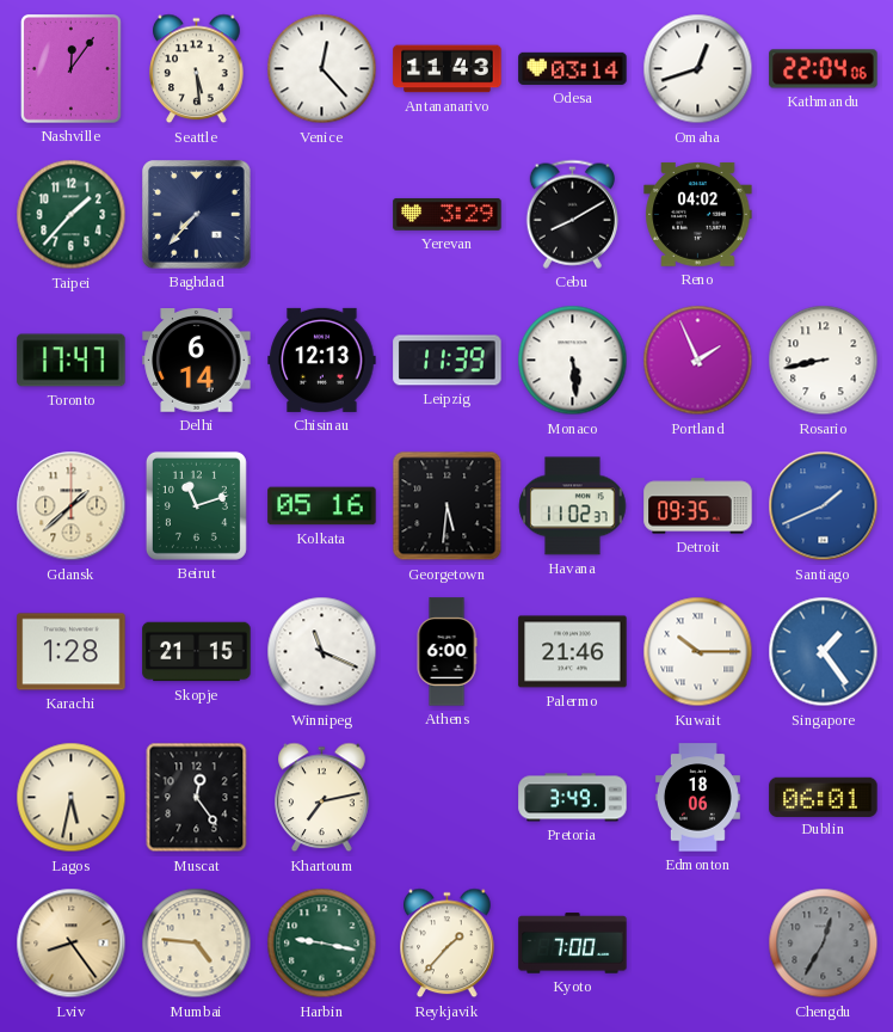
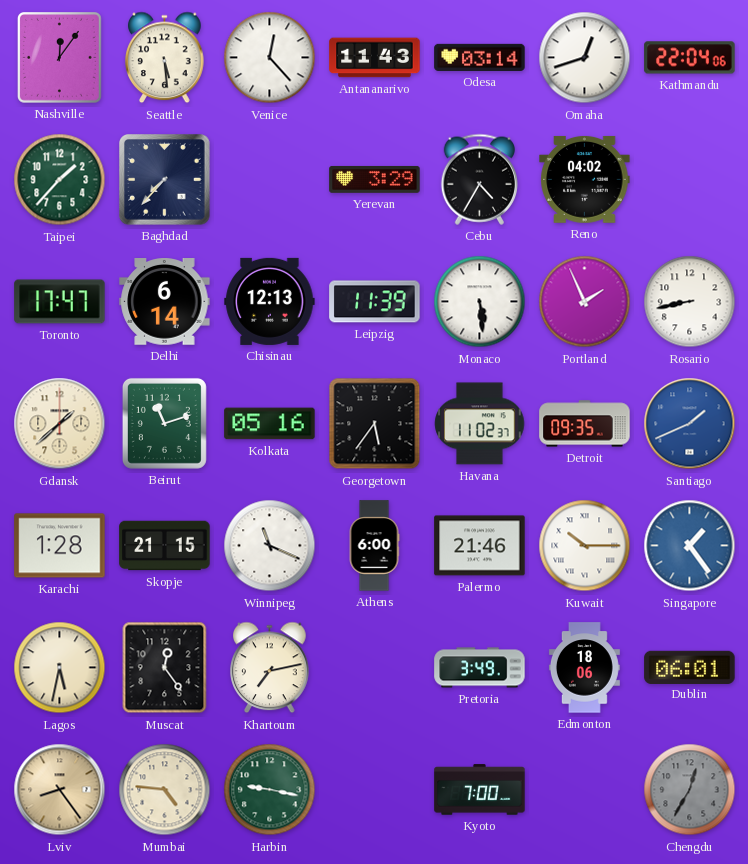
Cebu: 8:10 -> 4:35 (479, 179)
Georgetown: 5:31 -> 5:36 (375, 424)
Reykjavik: 1:37 -> none (448, 944)
